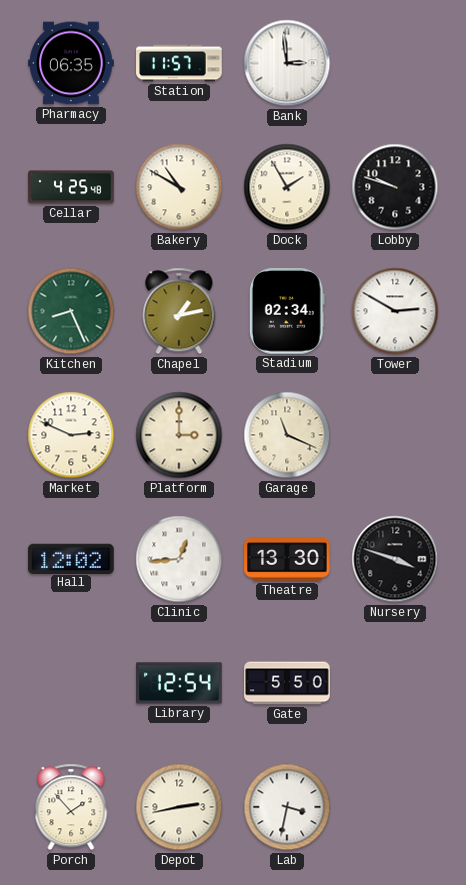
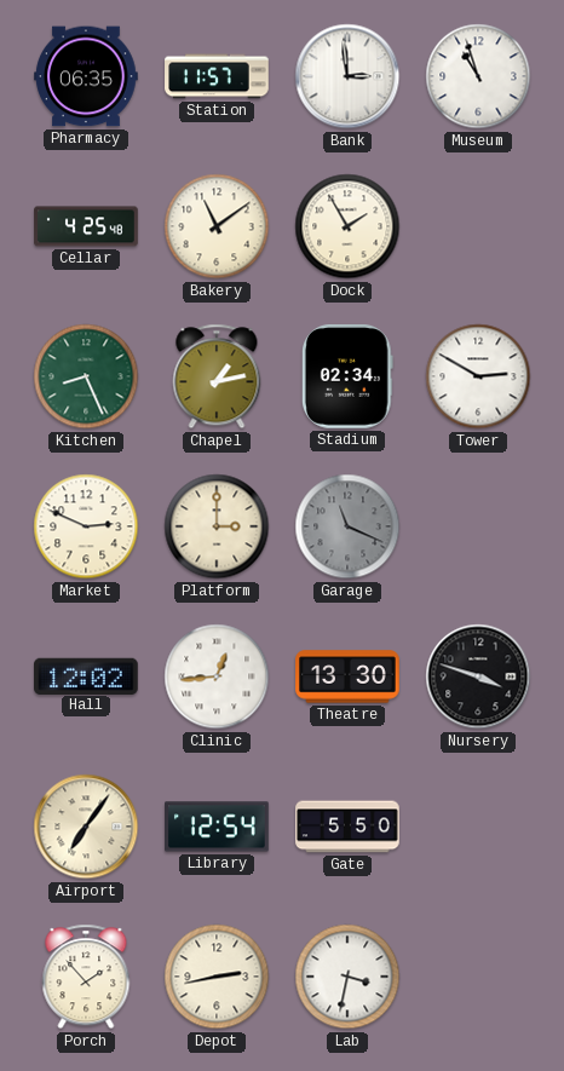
Museum: none -> 10:57 (478, 76)
Bakery: 10:50 -> 11:09 (217, 226)
Lobby: 9:48 -> none (395, 187)
Garage dial: cream -> grey (347, 526)
Airport: none -> 7:06 (86, 827)
